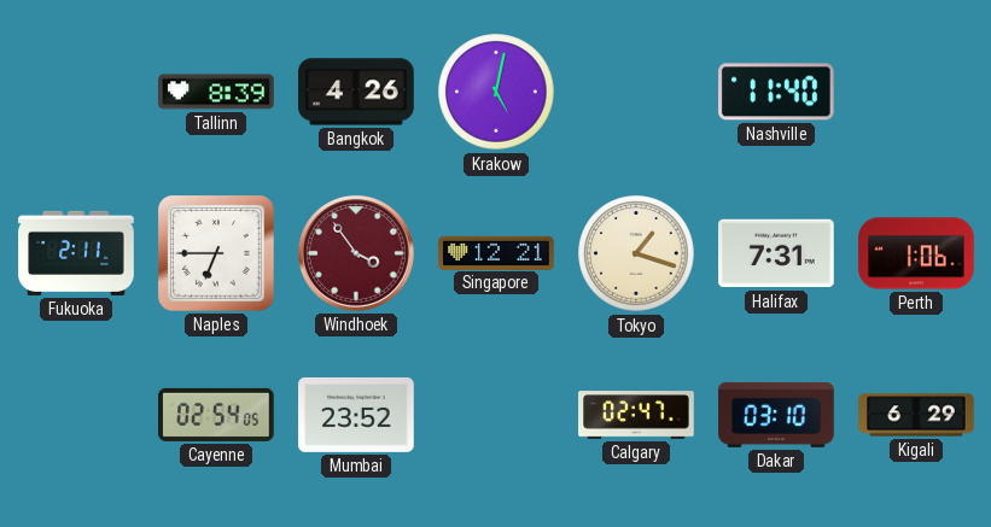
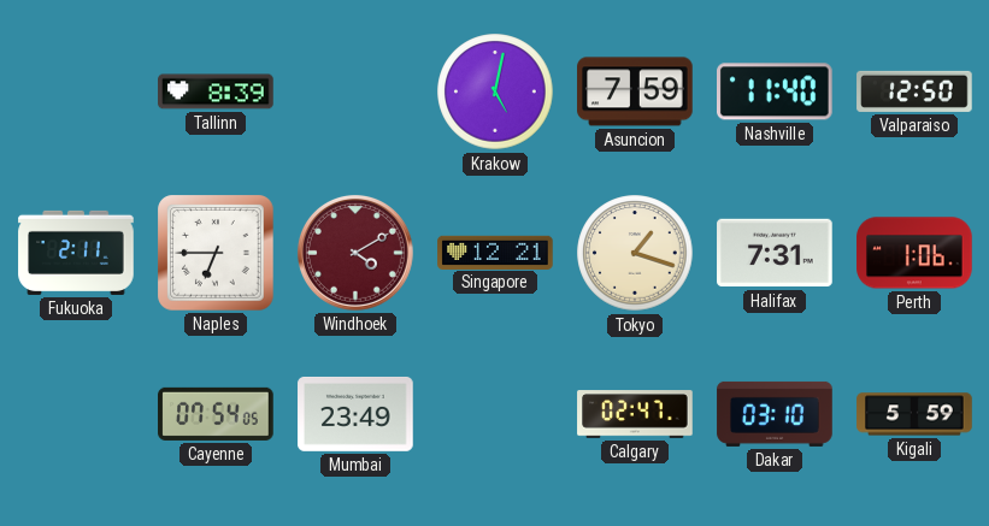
Bangkok: 4:26 -> none (356, 92)
Asuncion: none -> 7:59 (635, 91)
Valparaiso: none -> 12:50 (914, 91)
Windhoek: 3:54 -> 4:10 (355, 253)
Cayenne: 02:54 -> 07:54 (216, 414)
Mumbai: 23:52 -> 23:49 (355, 414)
Kigali: 6:29 -> 5:59 (914, 414)
